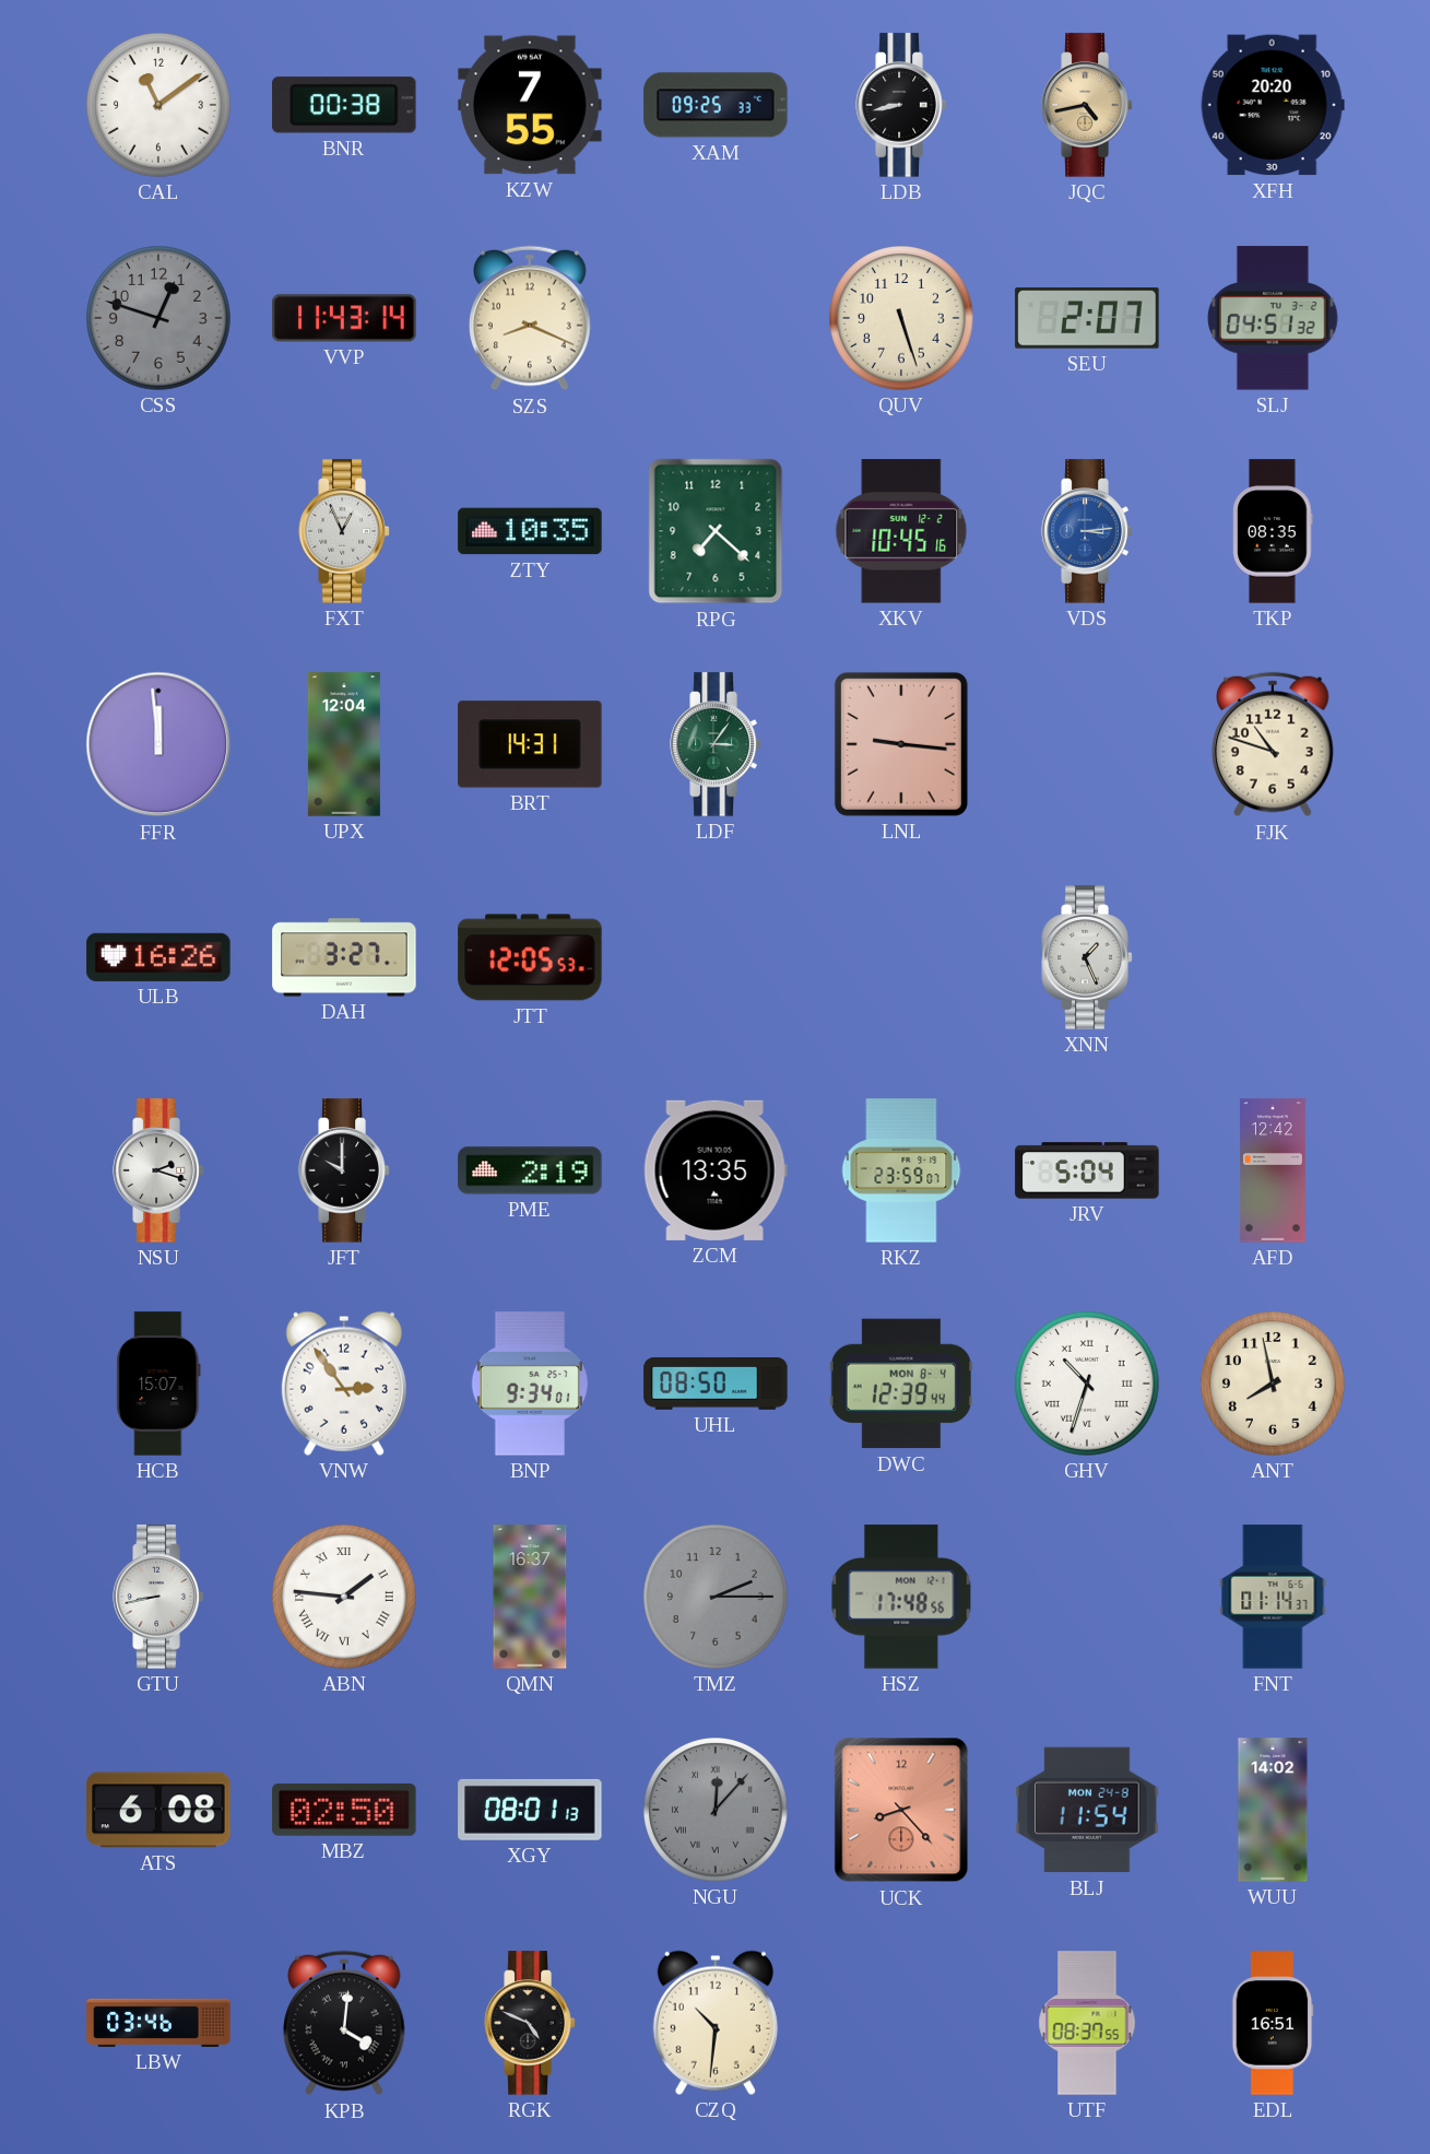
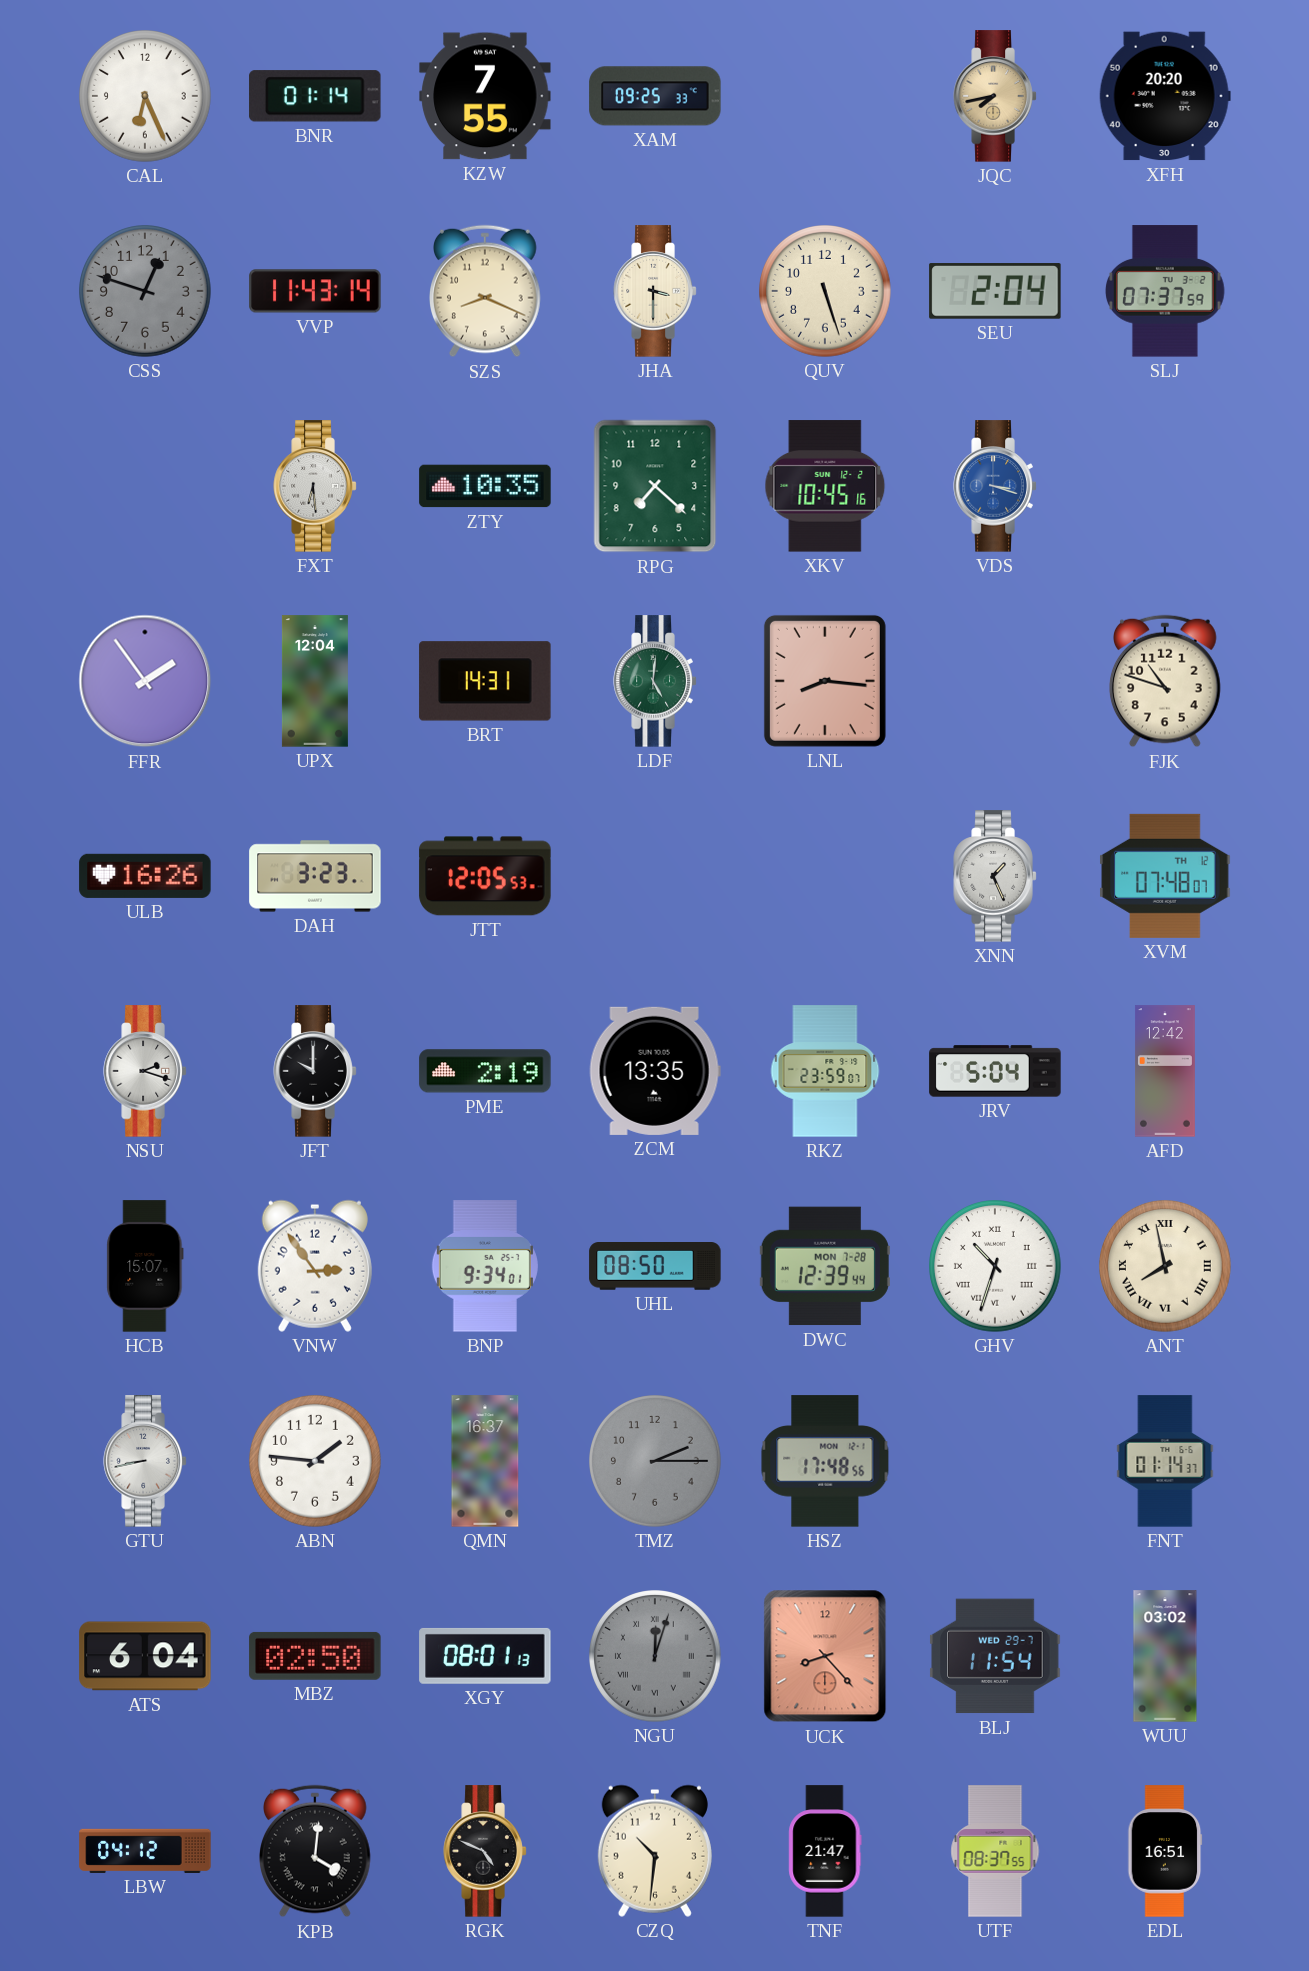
CAL: 11:09 -> 6:26 (146, 97)
BNR: 00:38 -> 01:14 (315, 96)
LDB: 8:43 -> none (901, 105)
JQC: 4:43 -> 7:43 (995, 96)
JHA: none -> 3:30 (655, 291)
SEU: 2:07 -> 2:04 (995, 291)
SLJ: 04:51 -> 07:37 (1166, 291)
FXT: 12:56 -> 6:29 (315, 486)
VDS: 3:14 -> 3:18 (995, 486)
TKP: 08:35 -> none (1273, 531)
FFR: 11:59 -> 1:54 (145, 681)
LDF: 3:06 -> 5:01 (655, 681)
LNL: 9:16 -> 8:16 (825, 681)
DAH: 3:27 -> 3:23 (315, 876)
XVM: none -> 07:48 (1165, 876)
DWC date: MON 8-4 -> MON 7-28 (825, 1266)
ANT numerals: Arabic -> Roman (1166, 1267)
ABN numerals: Roman -> Arabic (316, 1462)
ATS: 6:08 -> 6:04 (145, 1656)
NGU: 12:07 -> 12:03 (656, 1657)
BLJ date: MON 24-8 -> WED 29-7 (995, 1656)
WUU: 14:02 -> 03:02 (1165, 1656)
LBW: 03:46 -> 04:12 (145, 1851)
TNF: none -> 21:47 (825, 1851)
